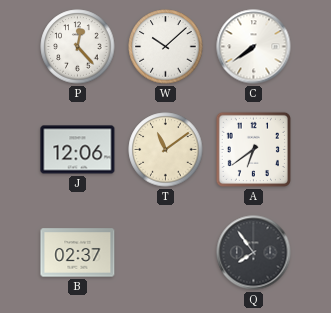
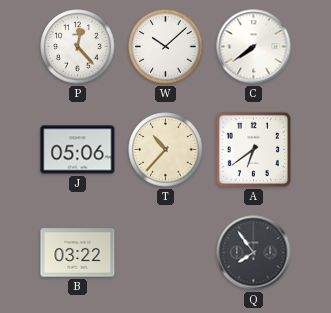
J: 12:06 -> 05:06 (78, 150)
T: 11:09 -> 10:37 (166, 150)
B: 02:37 -> 03:22 (78, 253)
